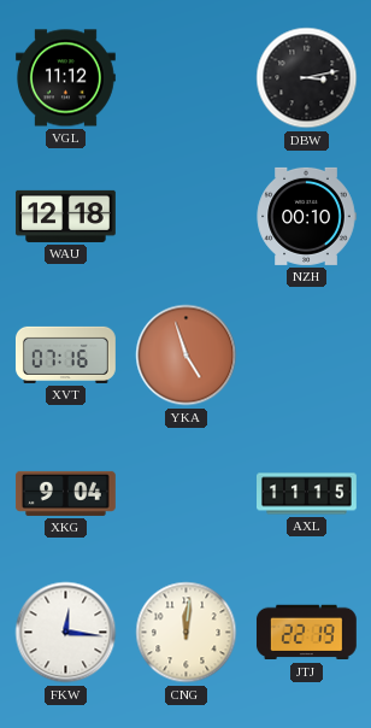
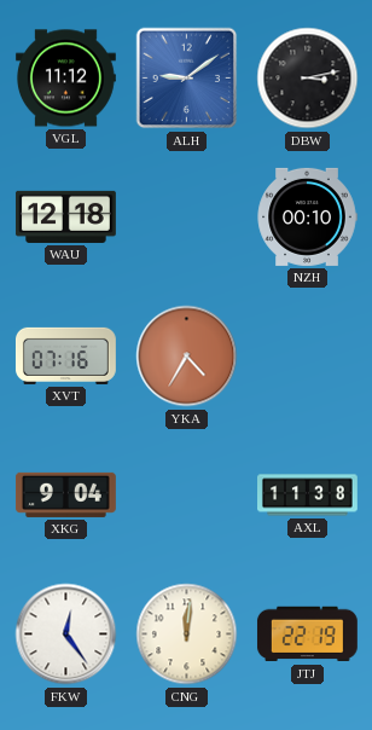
ALH: none -> 9:09 (187, 79)
YKA: 4:57 -> 4:35 (187, 357)
AXL: 11:15 -> 11:38 (308, 496)
FKW: 12:16 -> 12:24 (66, 635)
